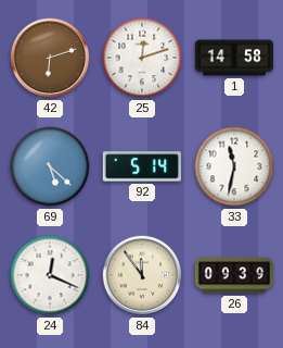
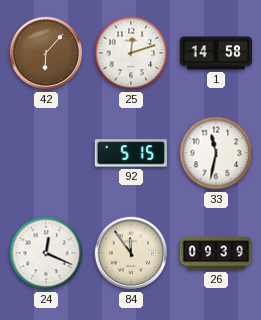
42: 6:12 -> 6:07 (46, 53)
69: 5:22 -> none (50, 166)
92: 5:14 -> 5:15 (131, 153)
